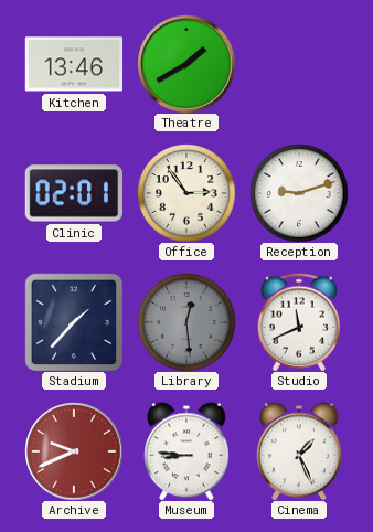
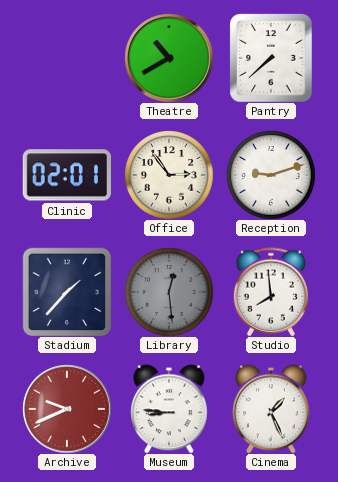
Kitchen: 13:46 -> none (74, 64)
Theatre: 1:40 -> 10:40 (169, 58)
Pantry: none -> 7:38 (271, 58)
Studio: 11:41 -> 7:59 (271, 292)
